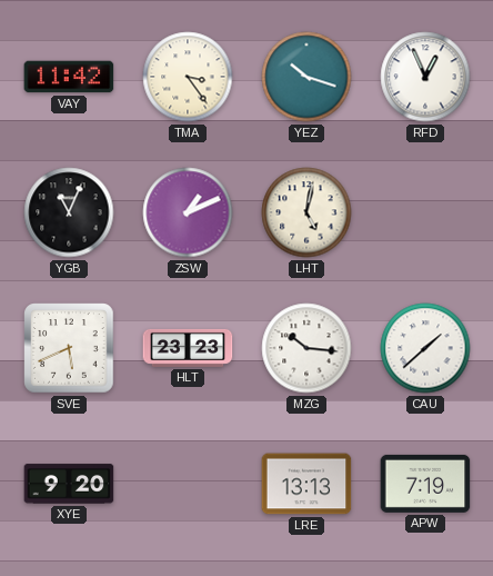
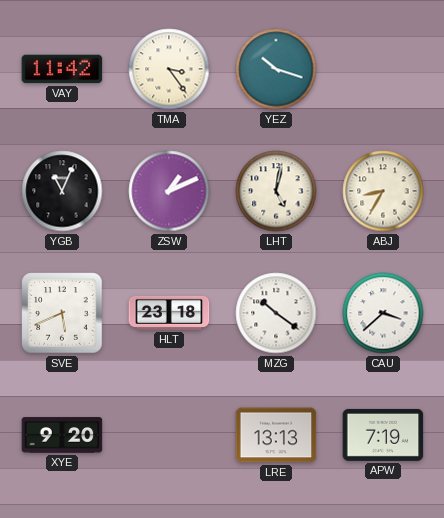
RFD: 12:56 -> none (425, 77)
ABJ: none -> 8:35 (383, 191)
HLT: 23:23 -> 23:18 (169, 313)
MZG: 10:16 -> 10:21 (276, 313)
CAU: 1:38 -> 3:38 (383, 313)
